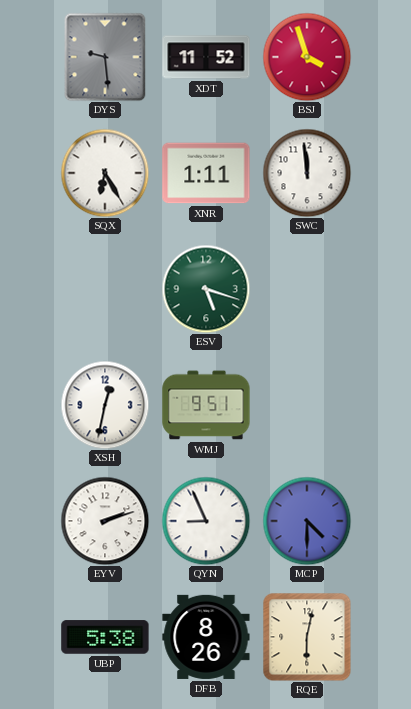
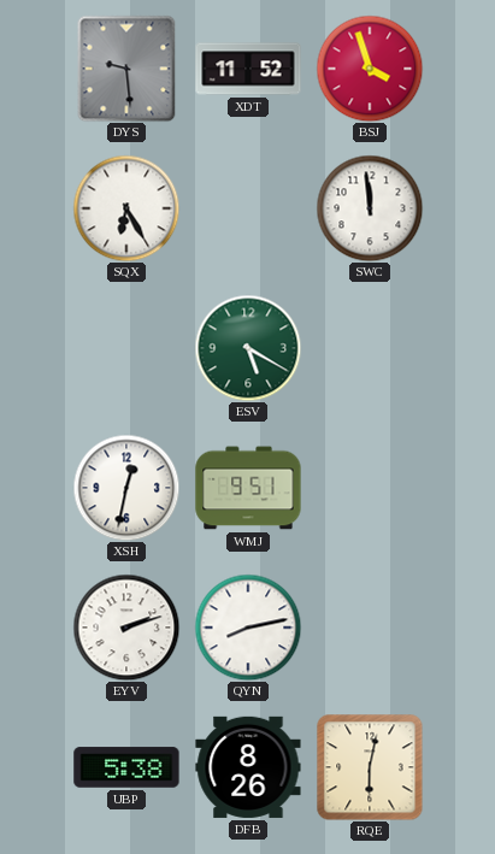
XNR: 1:11 -> none (206, 173)
ESV: 5:18 -> 5:20 (248, 348)
QYN: 8:56 -> 8:13 (248, 628)
MCP: 4:30 -> none (307, 521)
